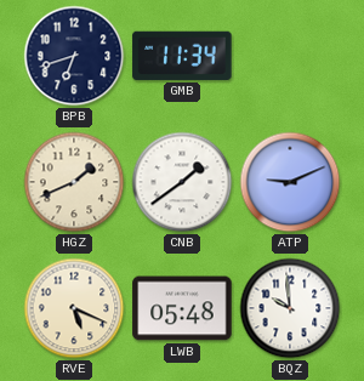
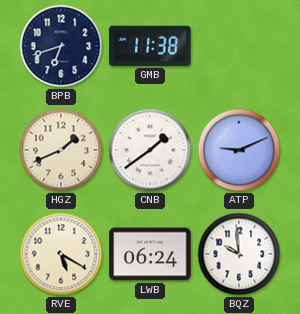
GMB: 11:34 -> 11:38 (150, 46)
RVE: 5:19 -> 5:20 (61, 254)
LWB: 05:48 -> 06:24 (150, 254)
